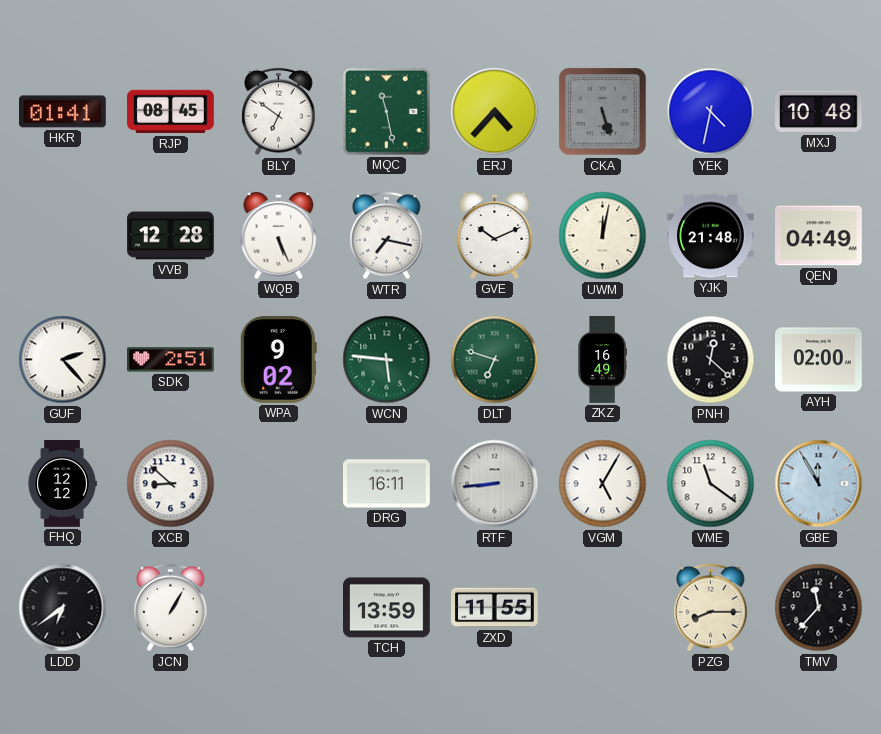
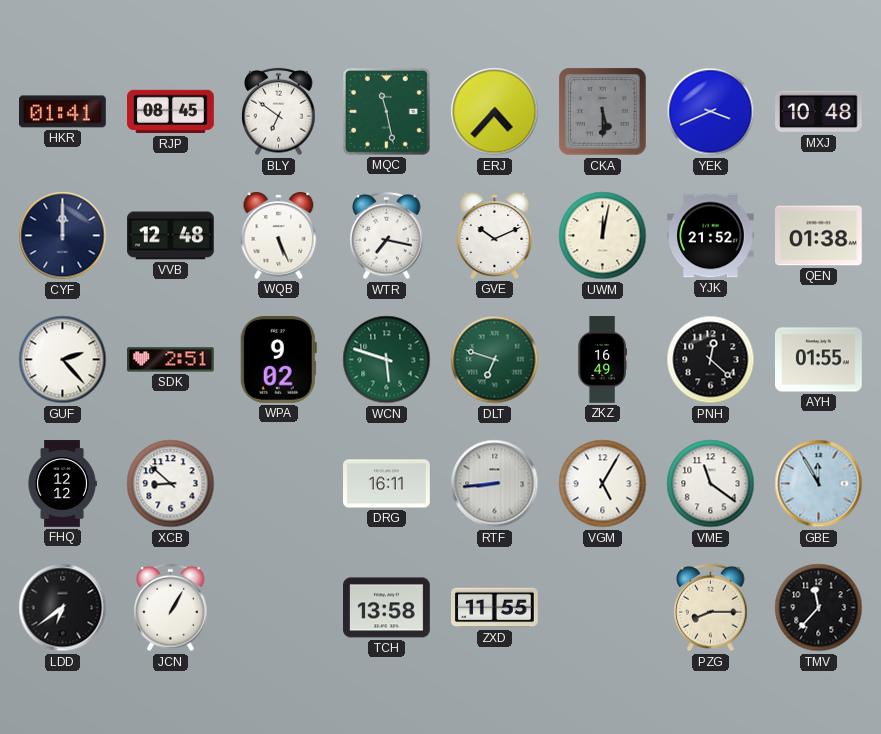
CKA: 5:27 -> 5:30 (603, 112)
YEK: 4:32 -> 3:41 (711, 112)
CYF: none -> 12:00 (63, 236)
VVB: 12:28 -> 12:48 (171, 236)
YJK: 21:48 -> 21:52 (711, 236)
QEN: 04:49 -> 01:38 (819, 236)
WCN: 5:46 -> 5:48 (387, 360)
AYH: 02:00 -> 01:55 (819, 360)
TCH: 13:59 -> 13:58 (387, 608)
